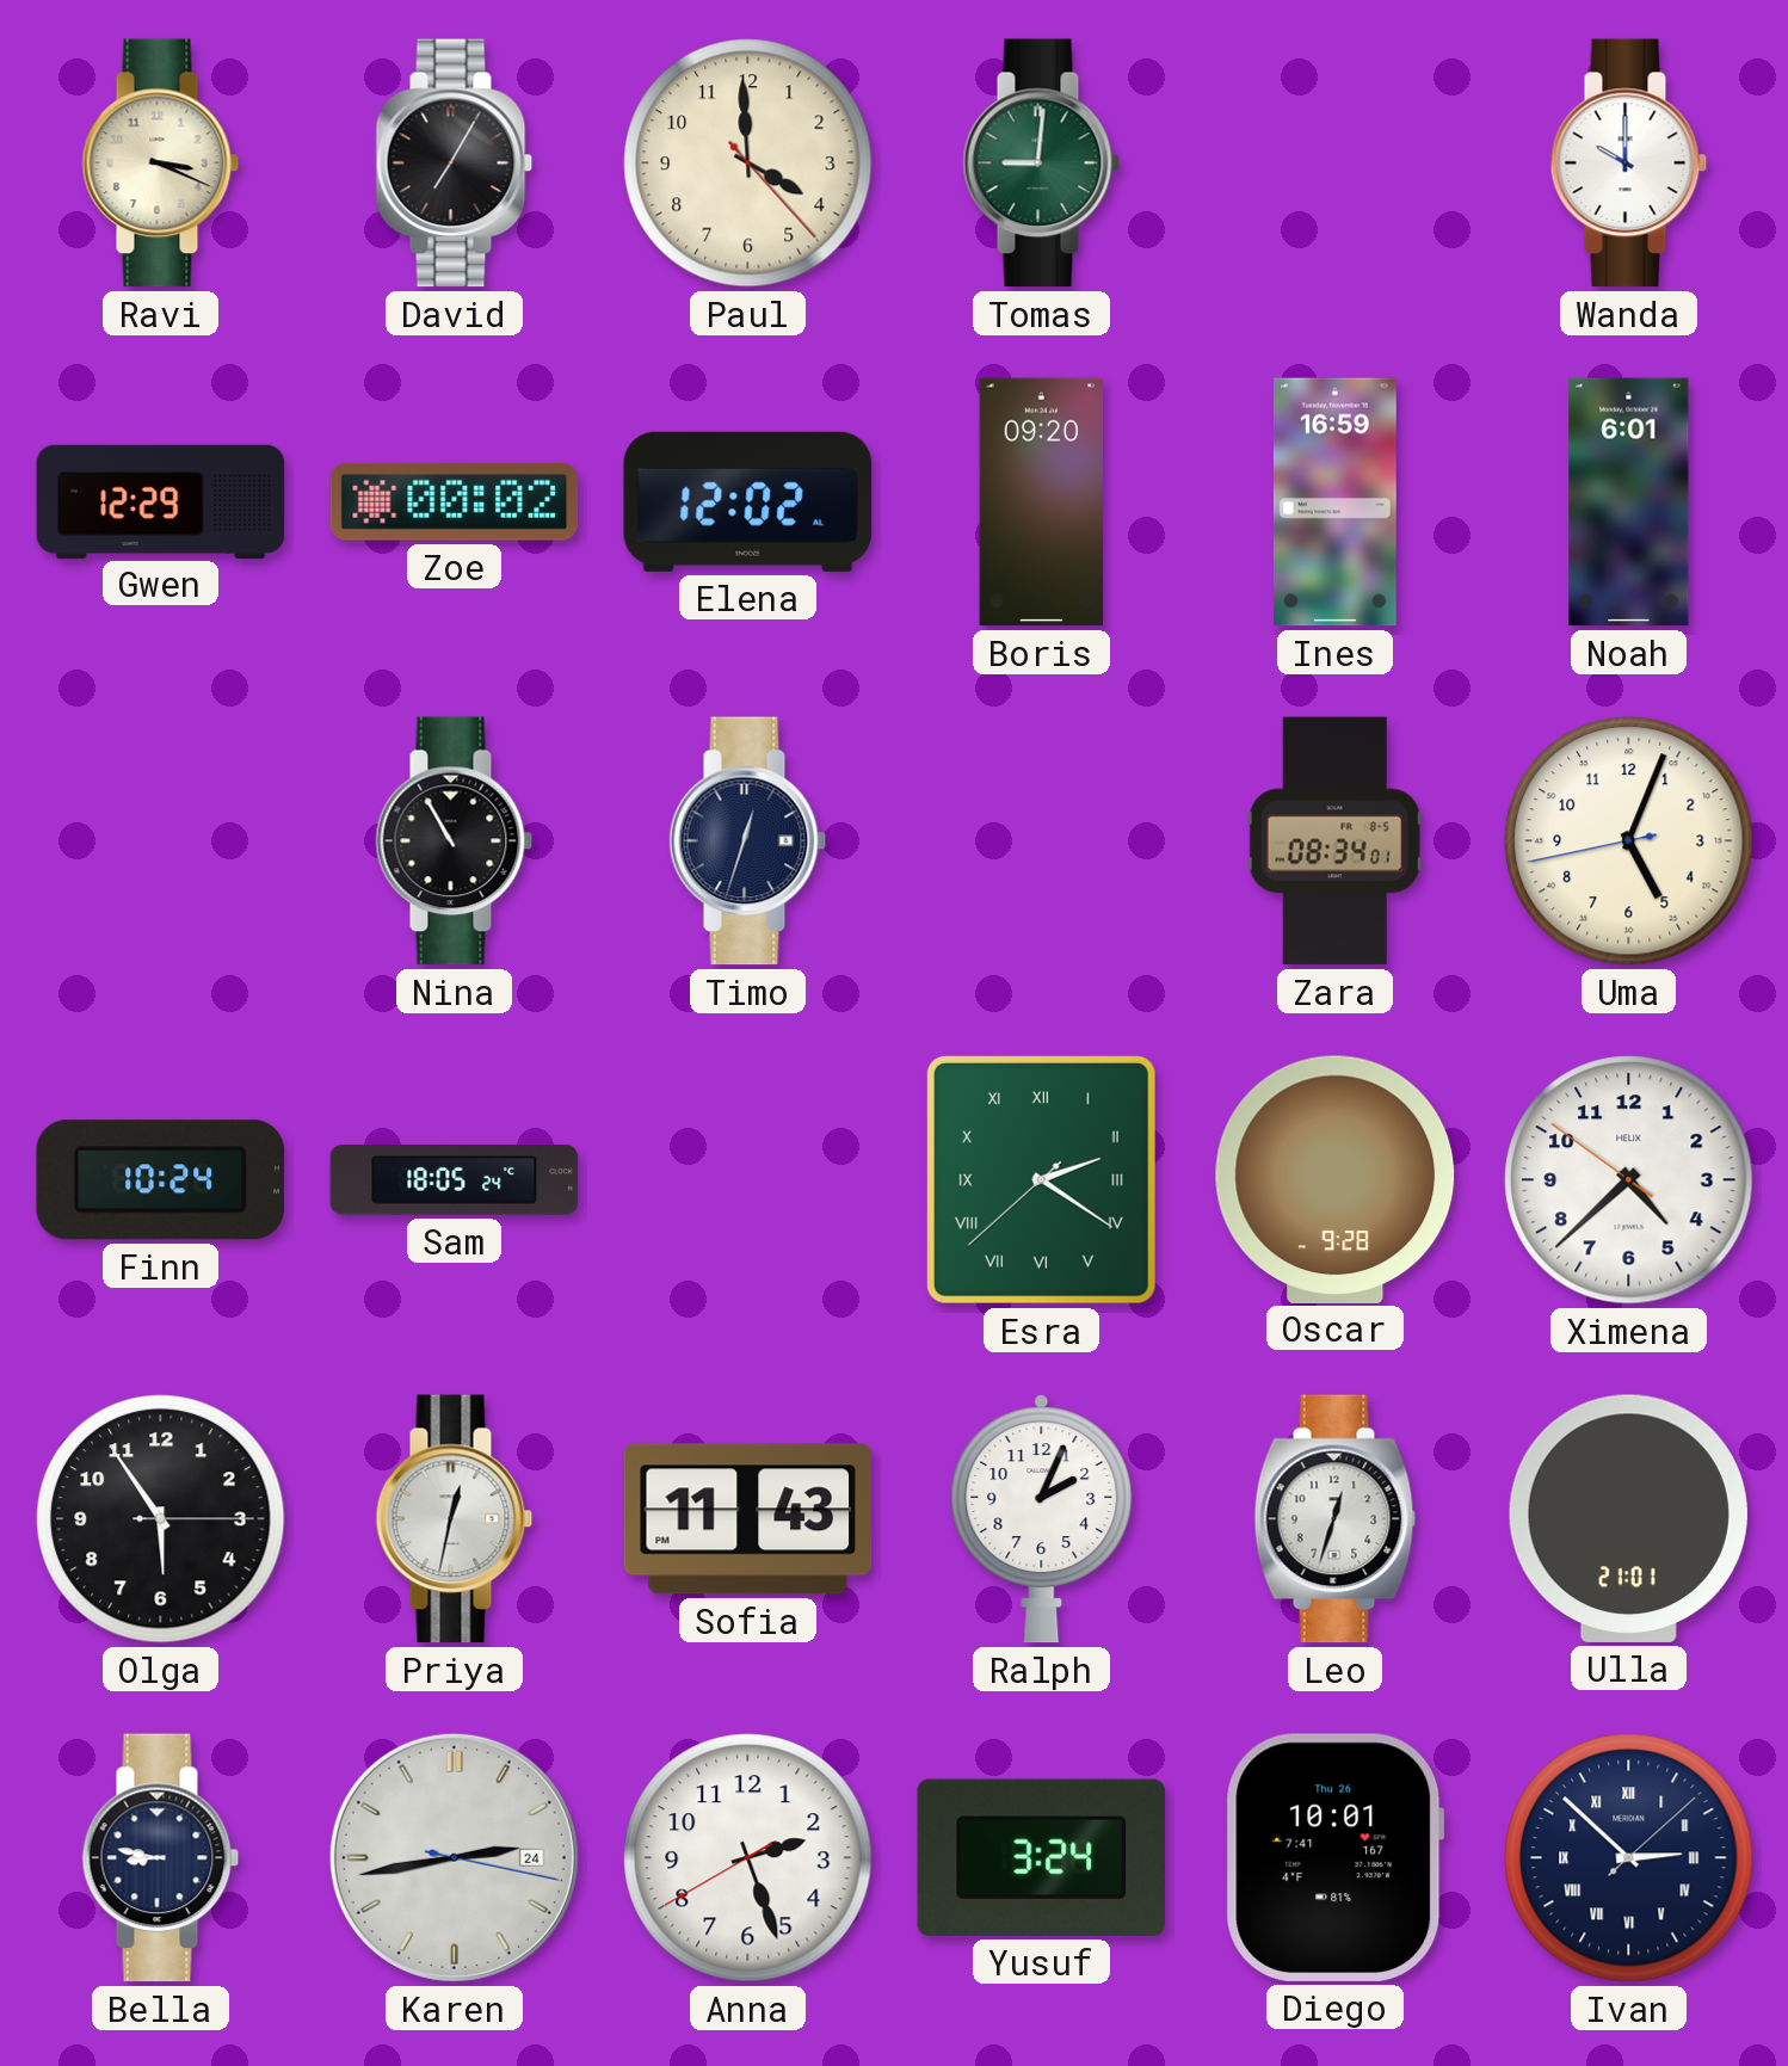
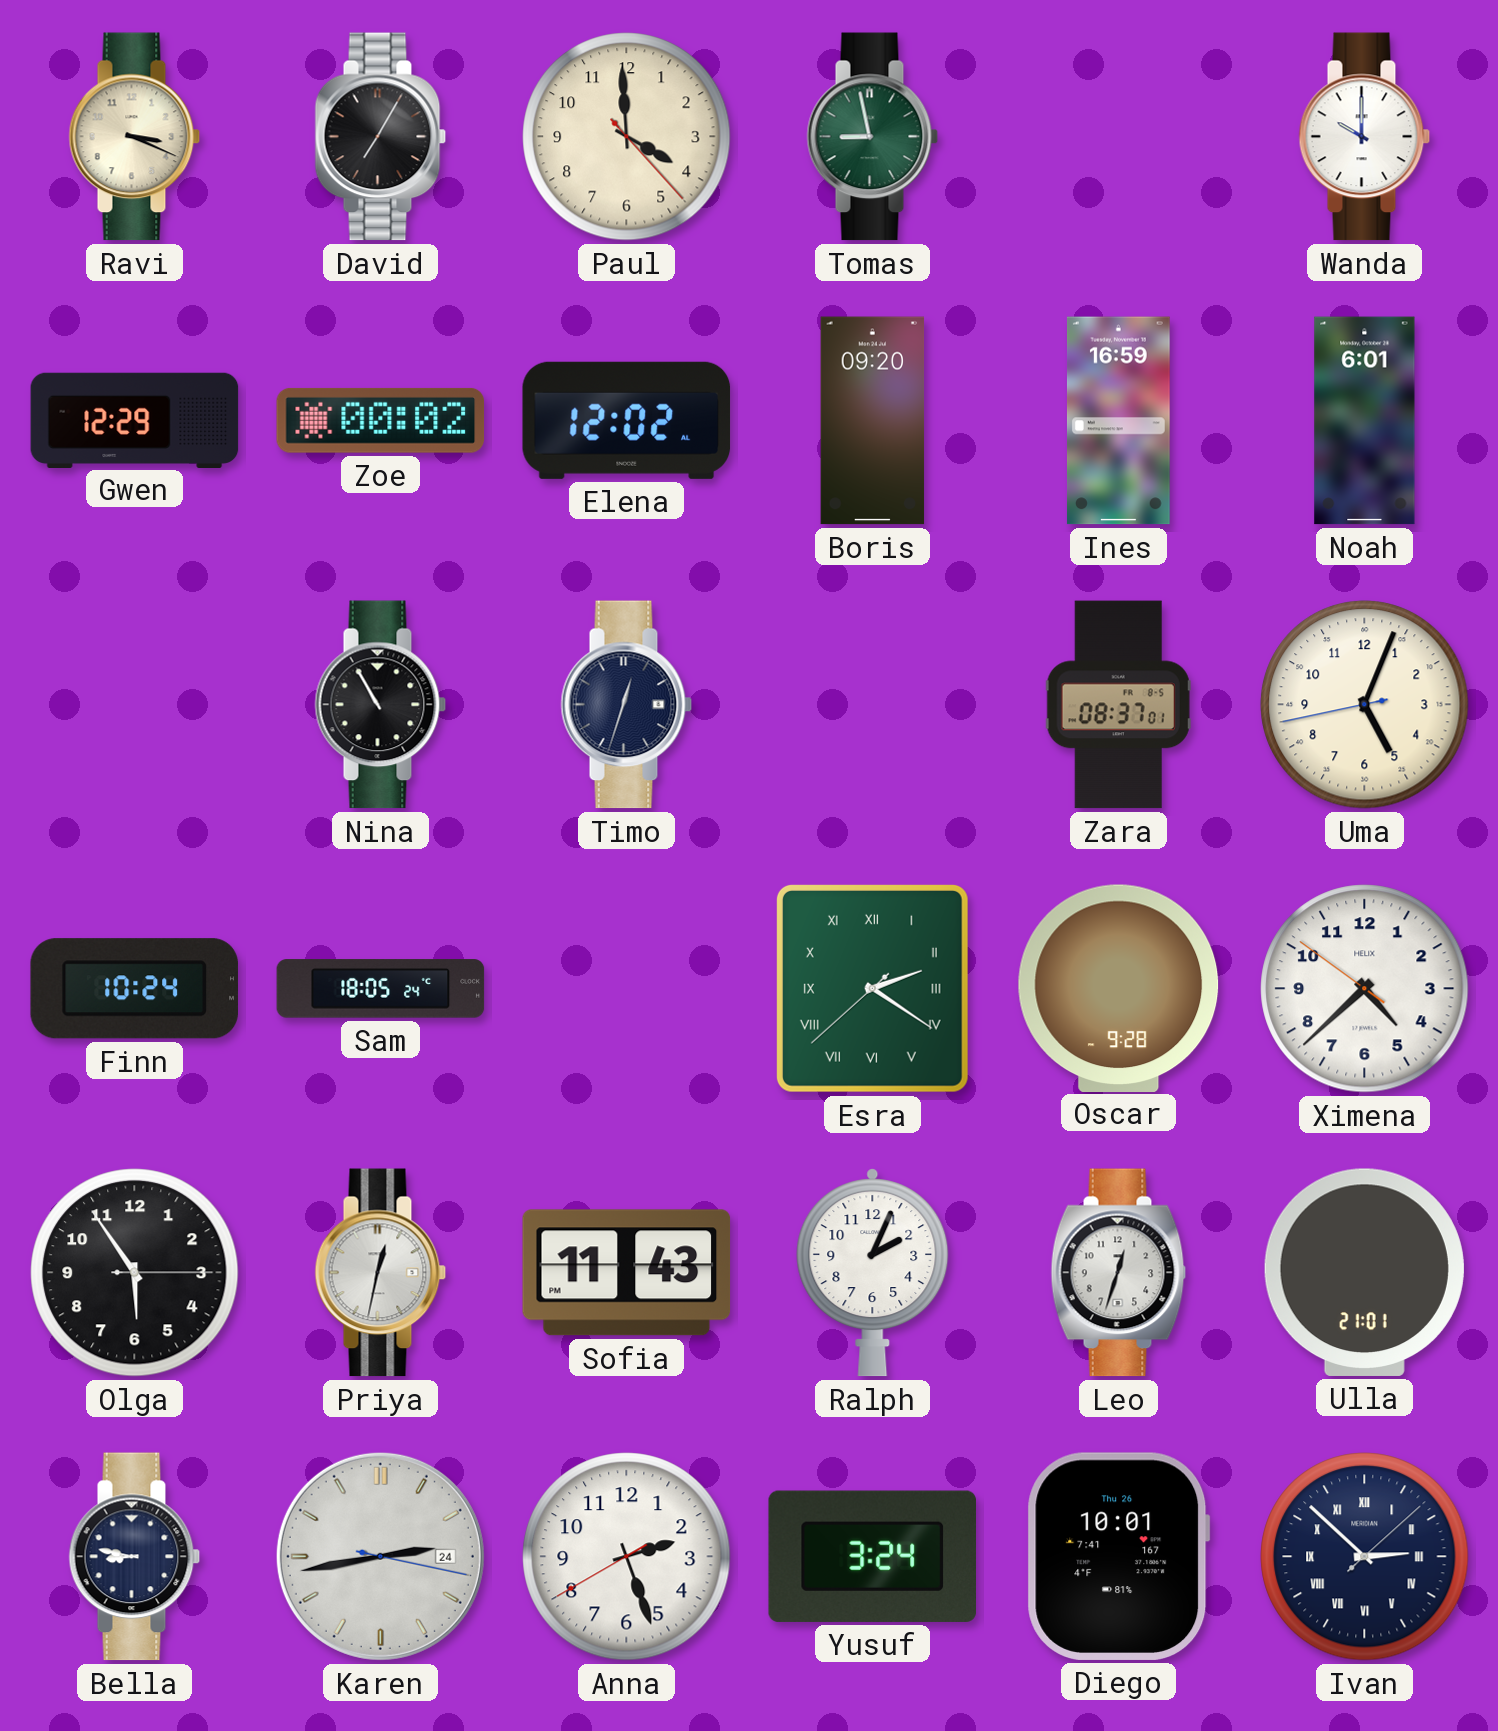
Tomas: 9:01 -> 8:58 (873, 137)
Zara: 08:34 -> 08:37 (1118, 705)
